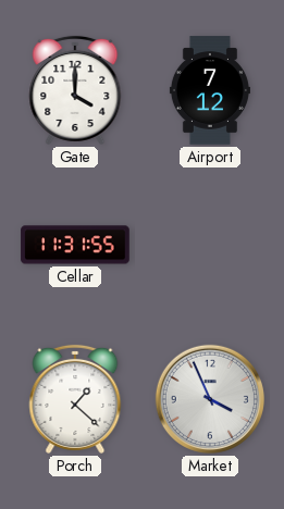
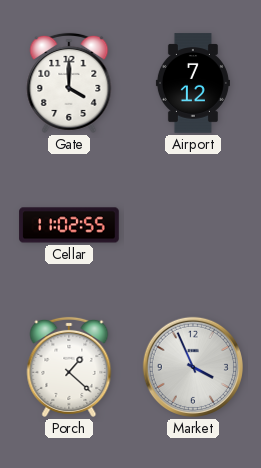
Cellar: 11:31 -> 11:02 (69, 225)
